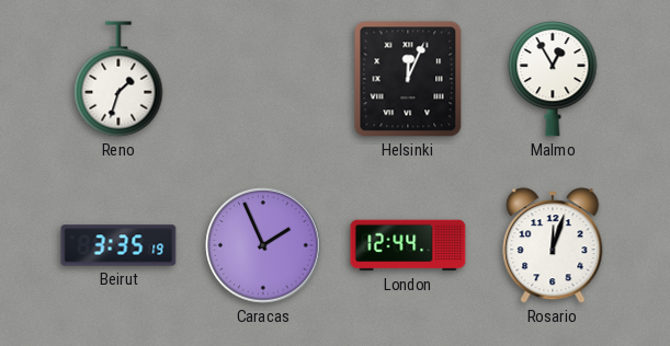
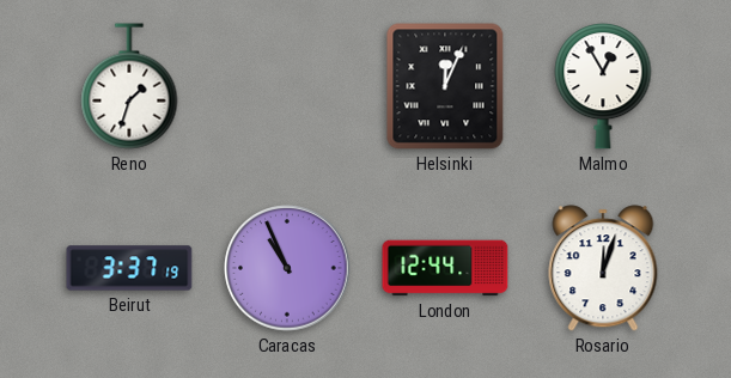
Beirut: 3:35 -> 3:37 (129, 268)
Caracas: 1:56 -> 10:56 (287, 268)
